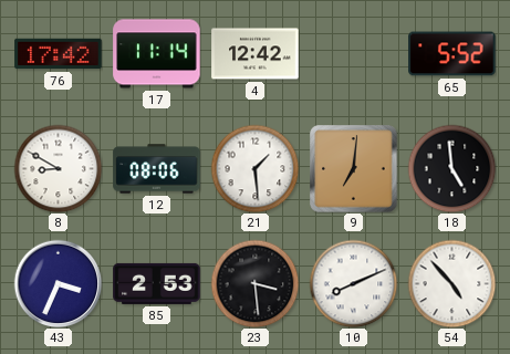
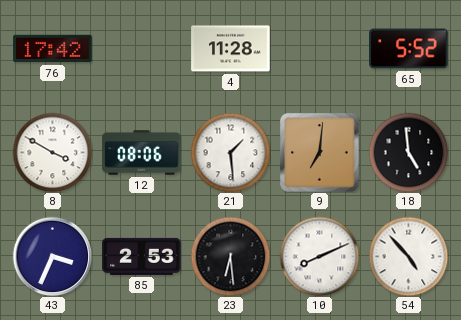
17: 11:14 -> none (157, 54)
4: 12:42 -> 11:28 (231, 49)
8: 8:50 -> 3:50 (52, 152)
23: 3:29 -> 6:29 (230, 256)
